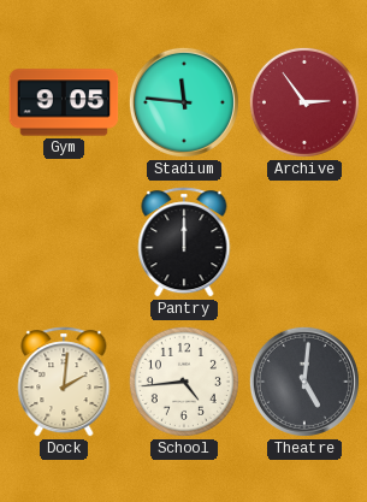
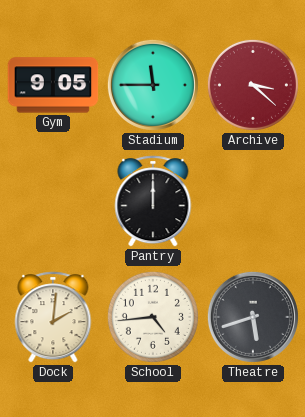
Stadium: 11:46 -> 11:45 (153, 85)
Archive: 2:54 -> 3:22 (253, 85)
Theatre: 5:01 -> 5:42 (253, 317)
